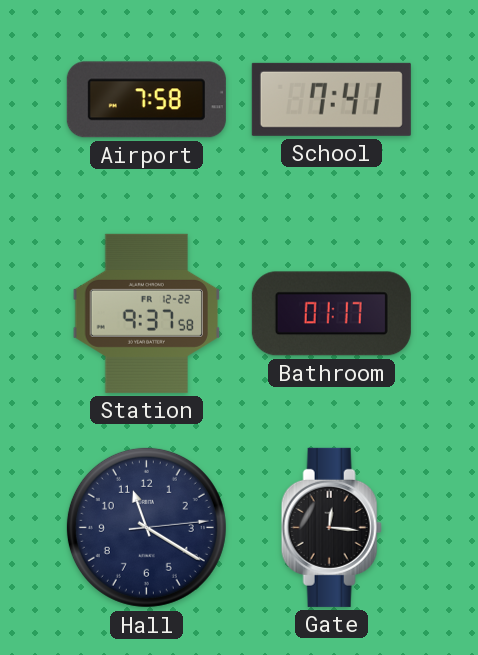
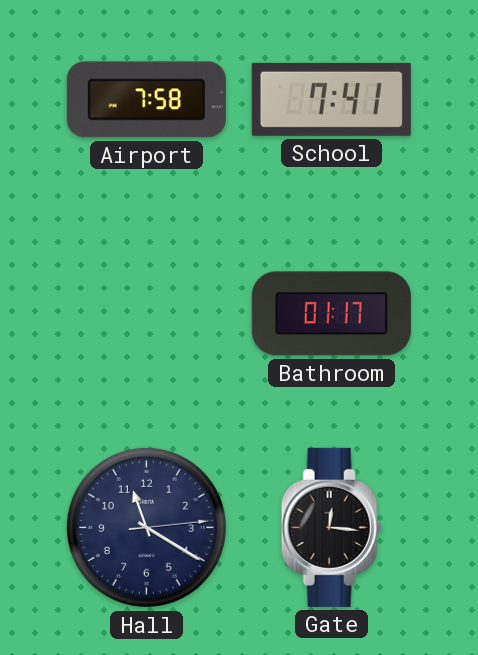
Station: 9:37 -> none (147, 313)
